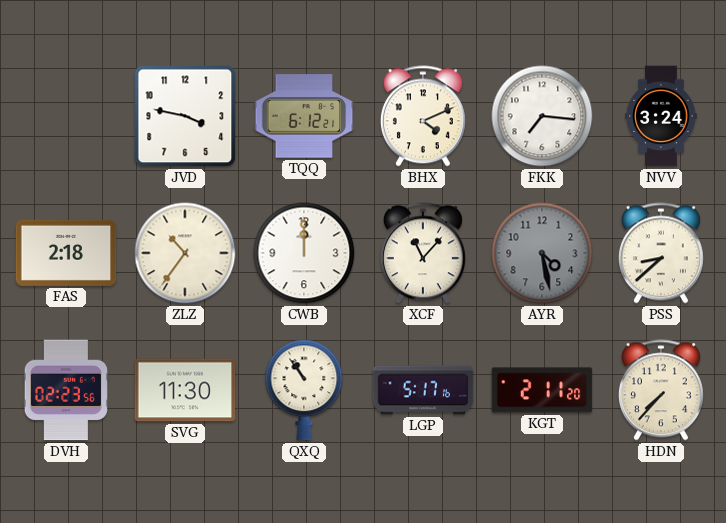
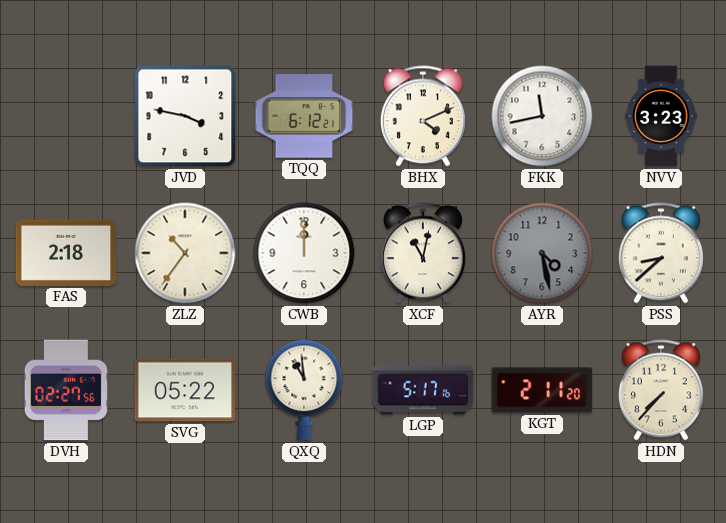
FKK: 7:16 -> 11:43 (542, 116)
NVV: 3:24 -> 3:23 (661, 116)
XCF: 11:07 -> 11:02 (423, 253)
DVH: 02:23 -> 02:27 (66, 390)
SVG: 11:30 -> 05:22 (185, 390)
QXQ: 10:54 -> 10:59 (304, 390)
